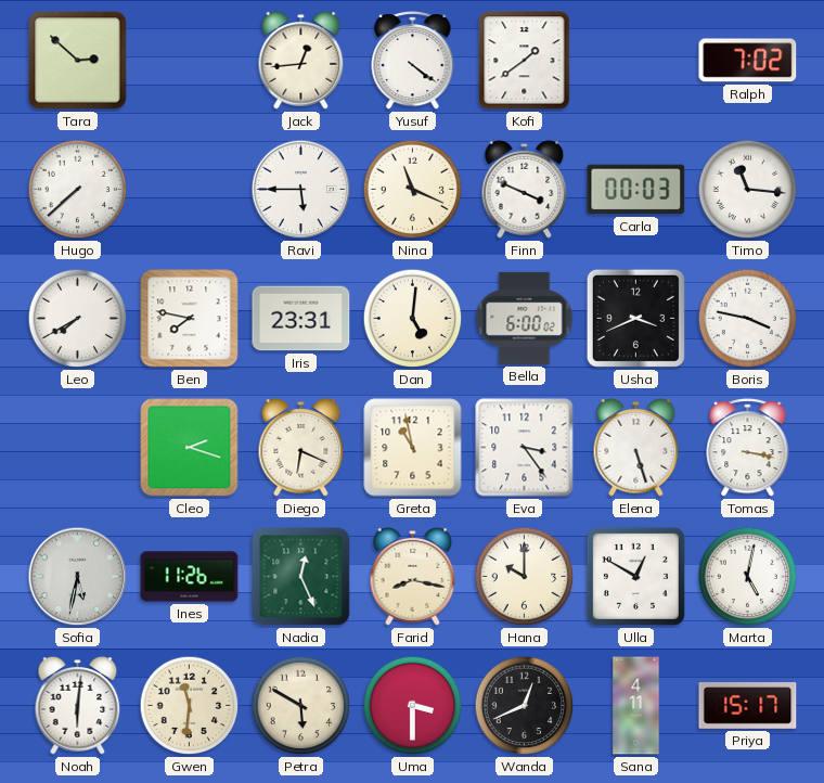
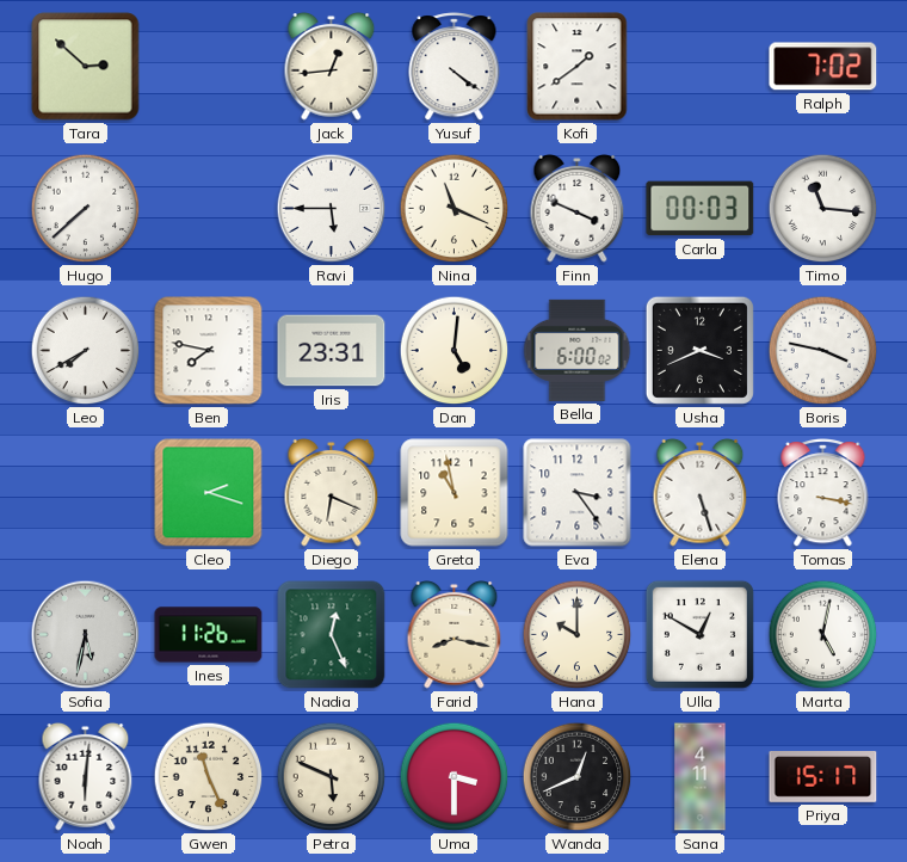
Gwen: 11:31 -> 11:26 (209, 777)
Petra: 5:50 -> 5:49 (332, 777)
